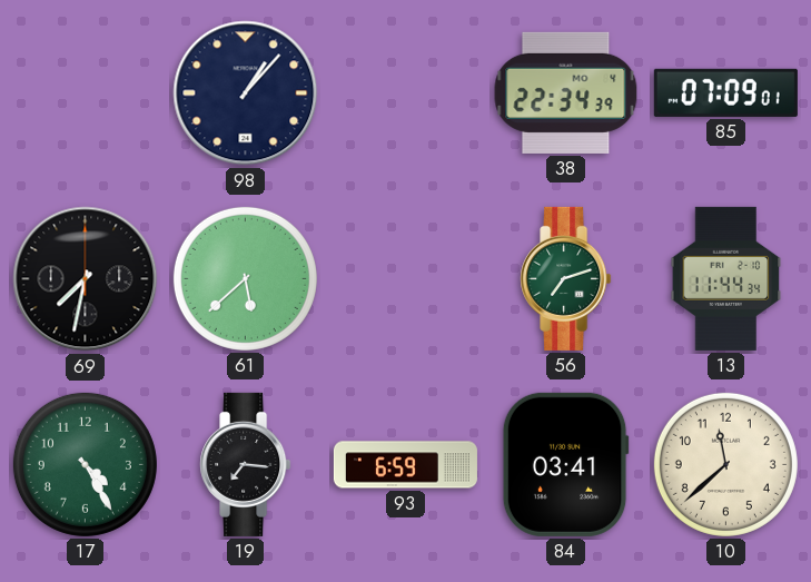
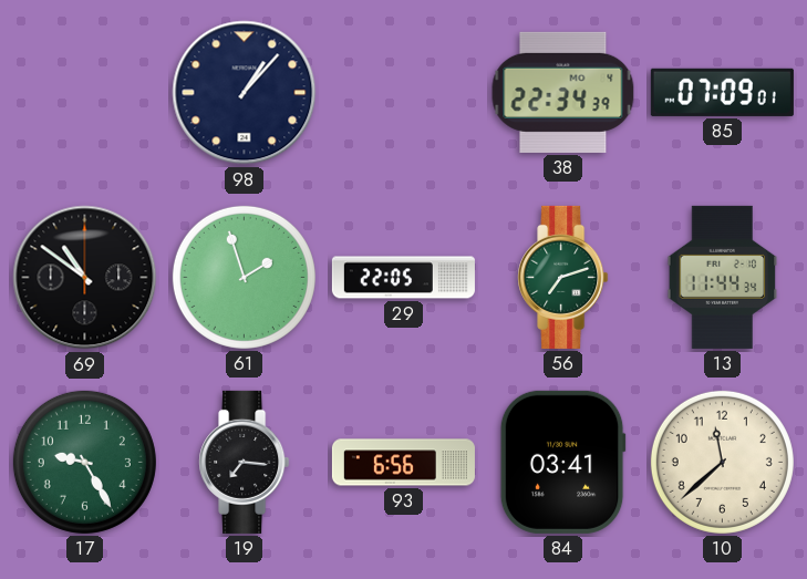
69: 7:32 -> 10:51 (85, 278)
61: 5:38 -> 1:57 (244, 277)
29: none -> 22:05 (403, 278)
17: 4:25 -> 9:25 (84, 462)
93: 6:59 -> 6:56 (403, 463)
